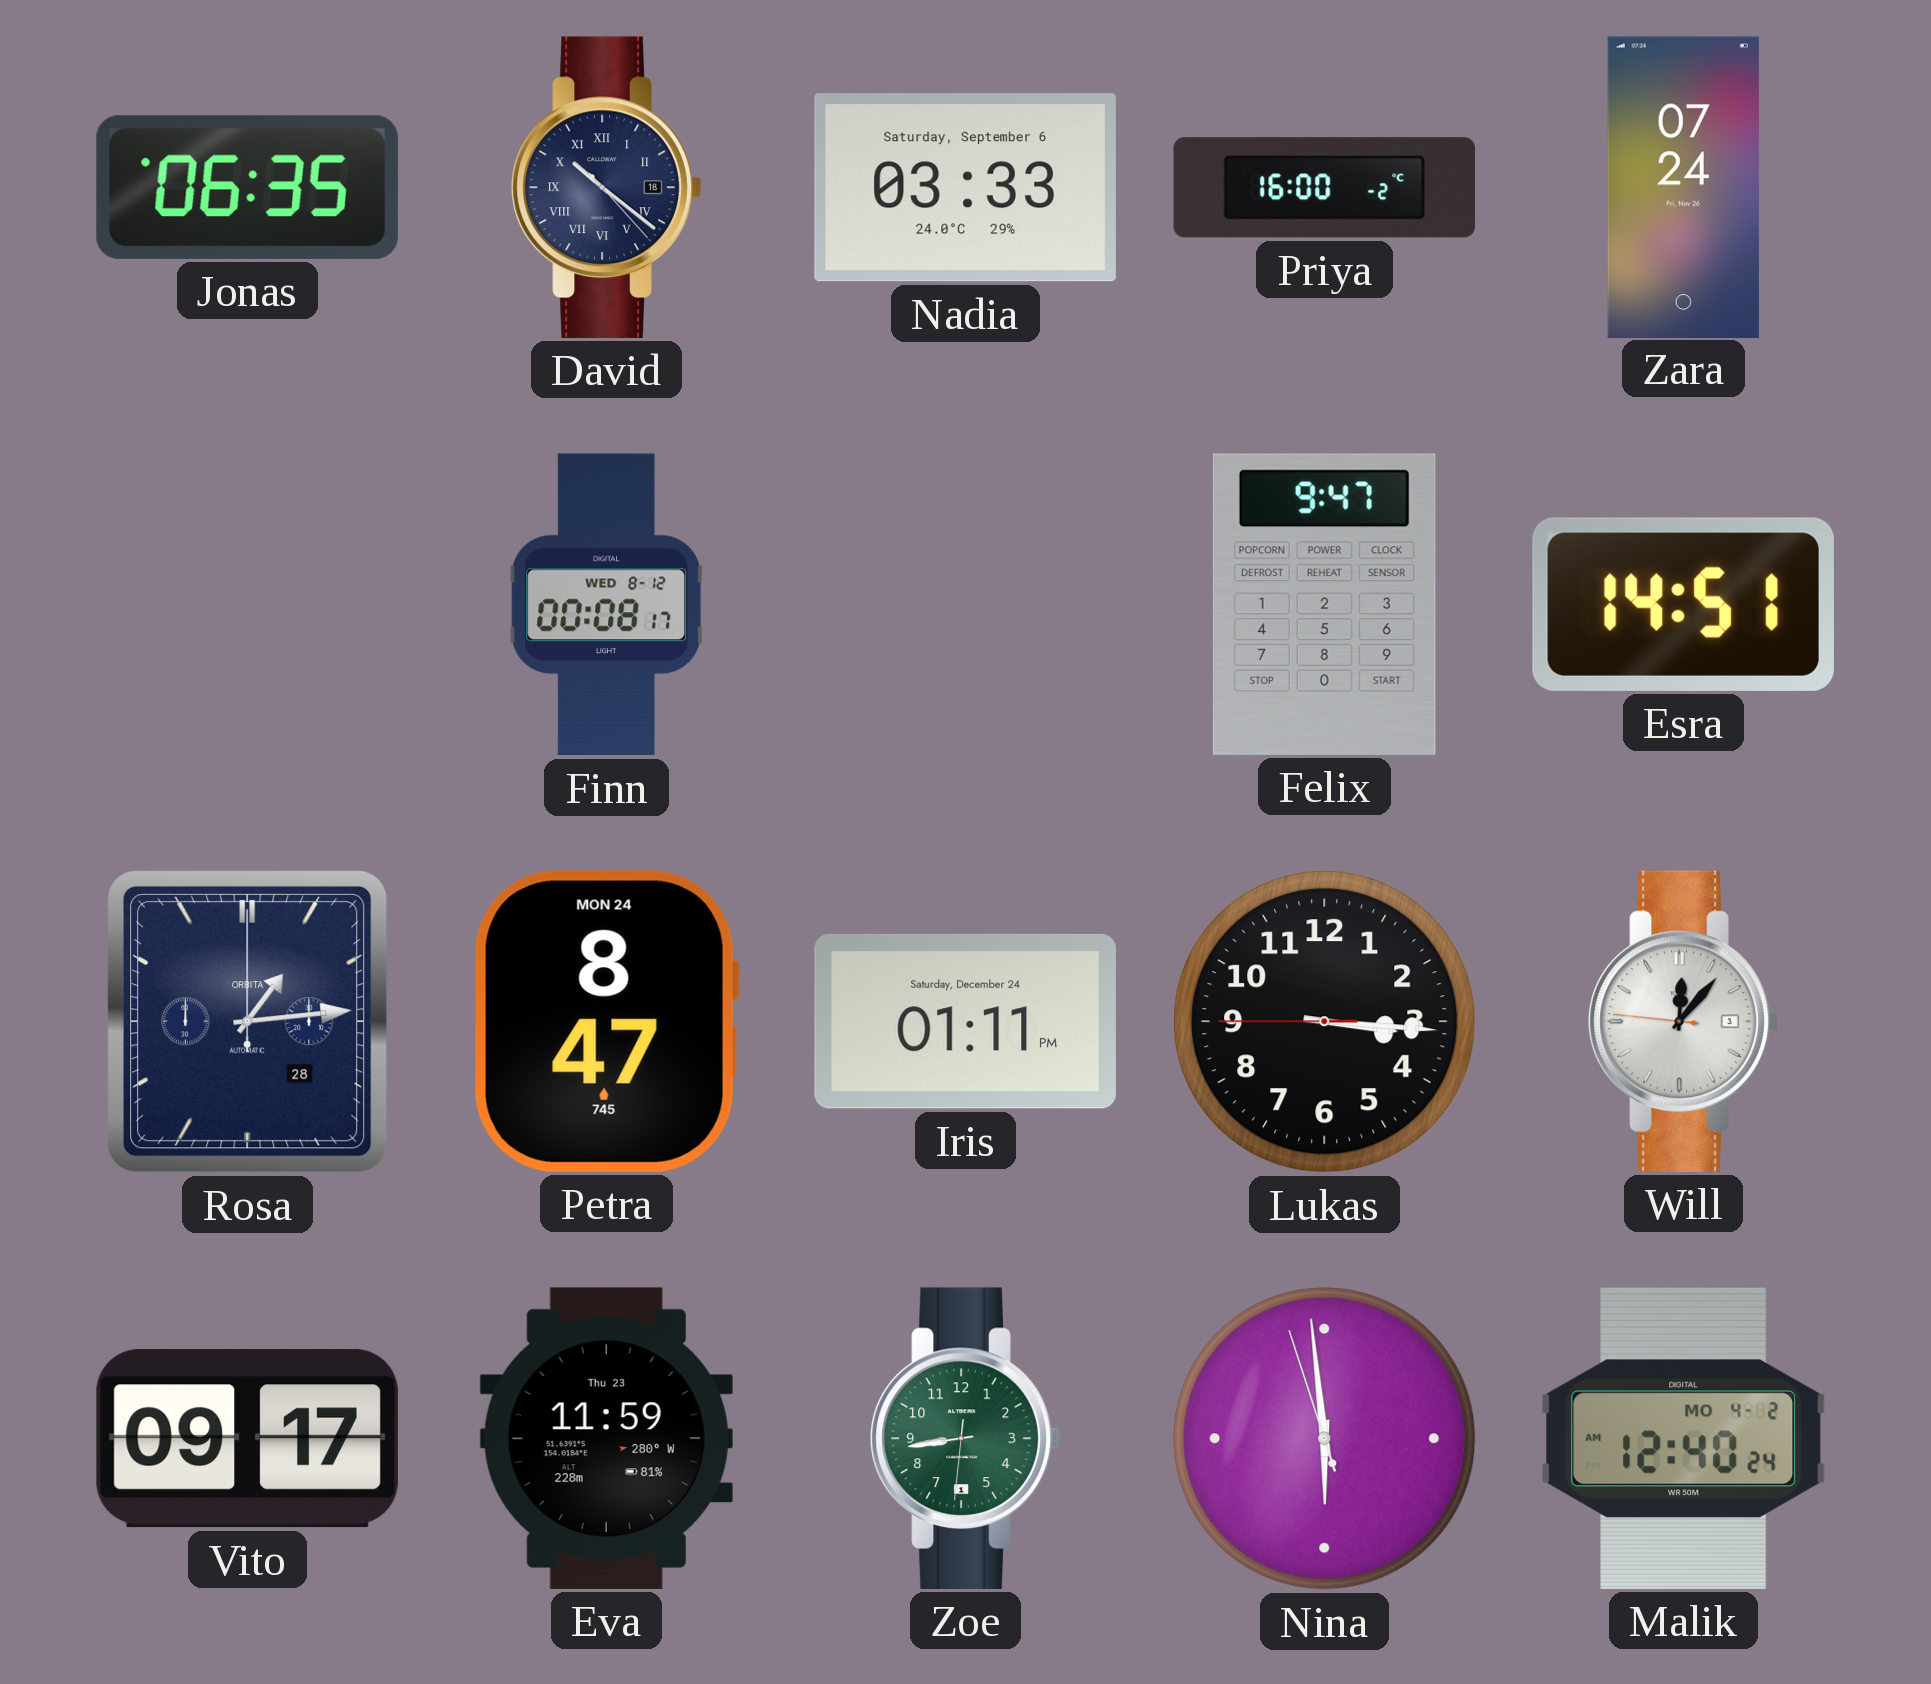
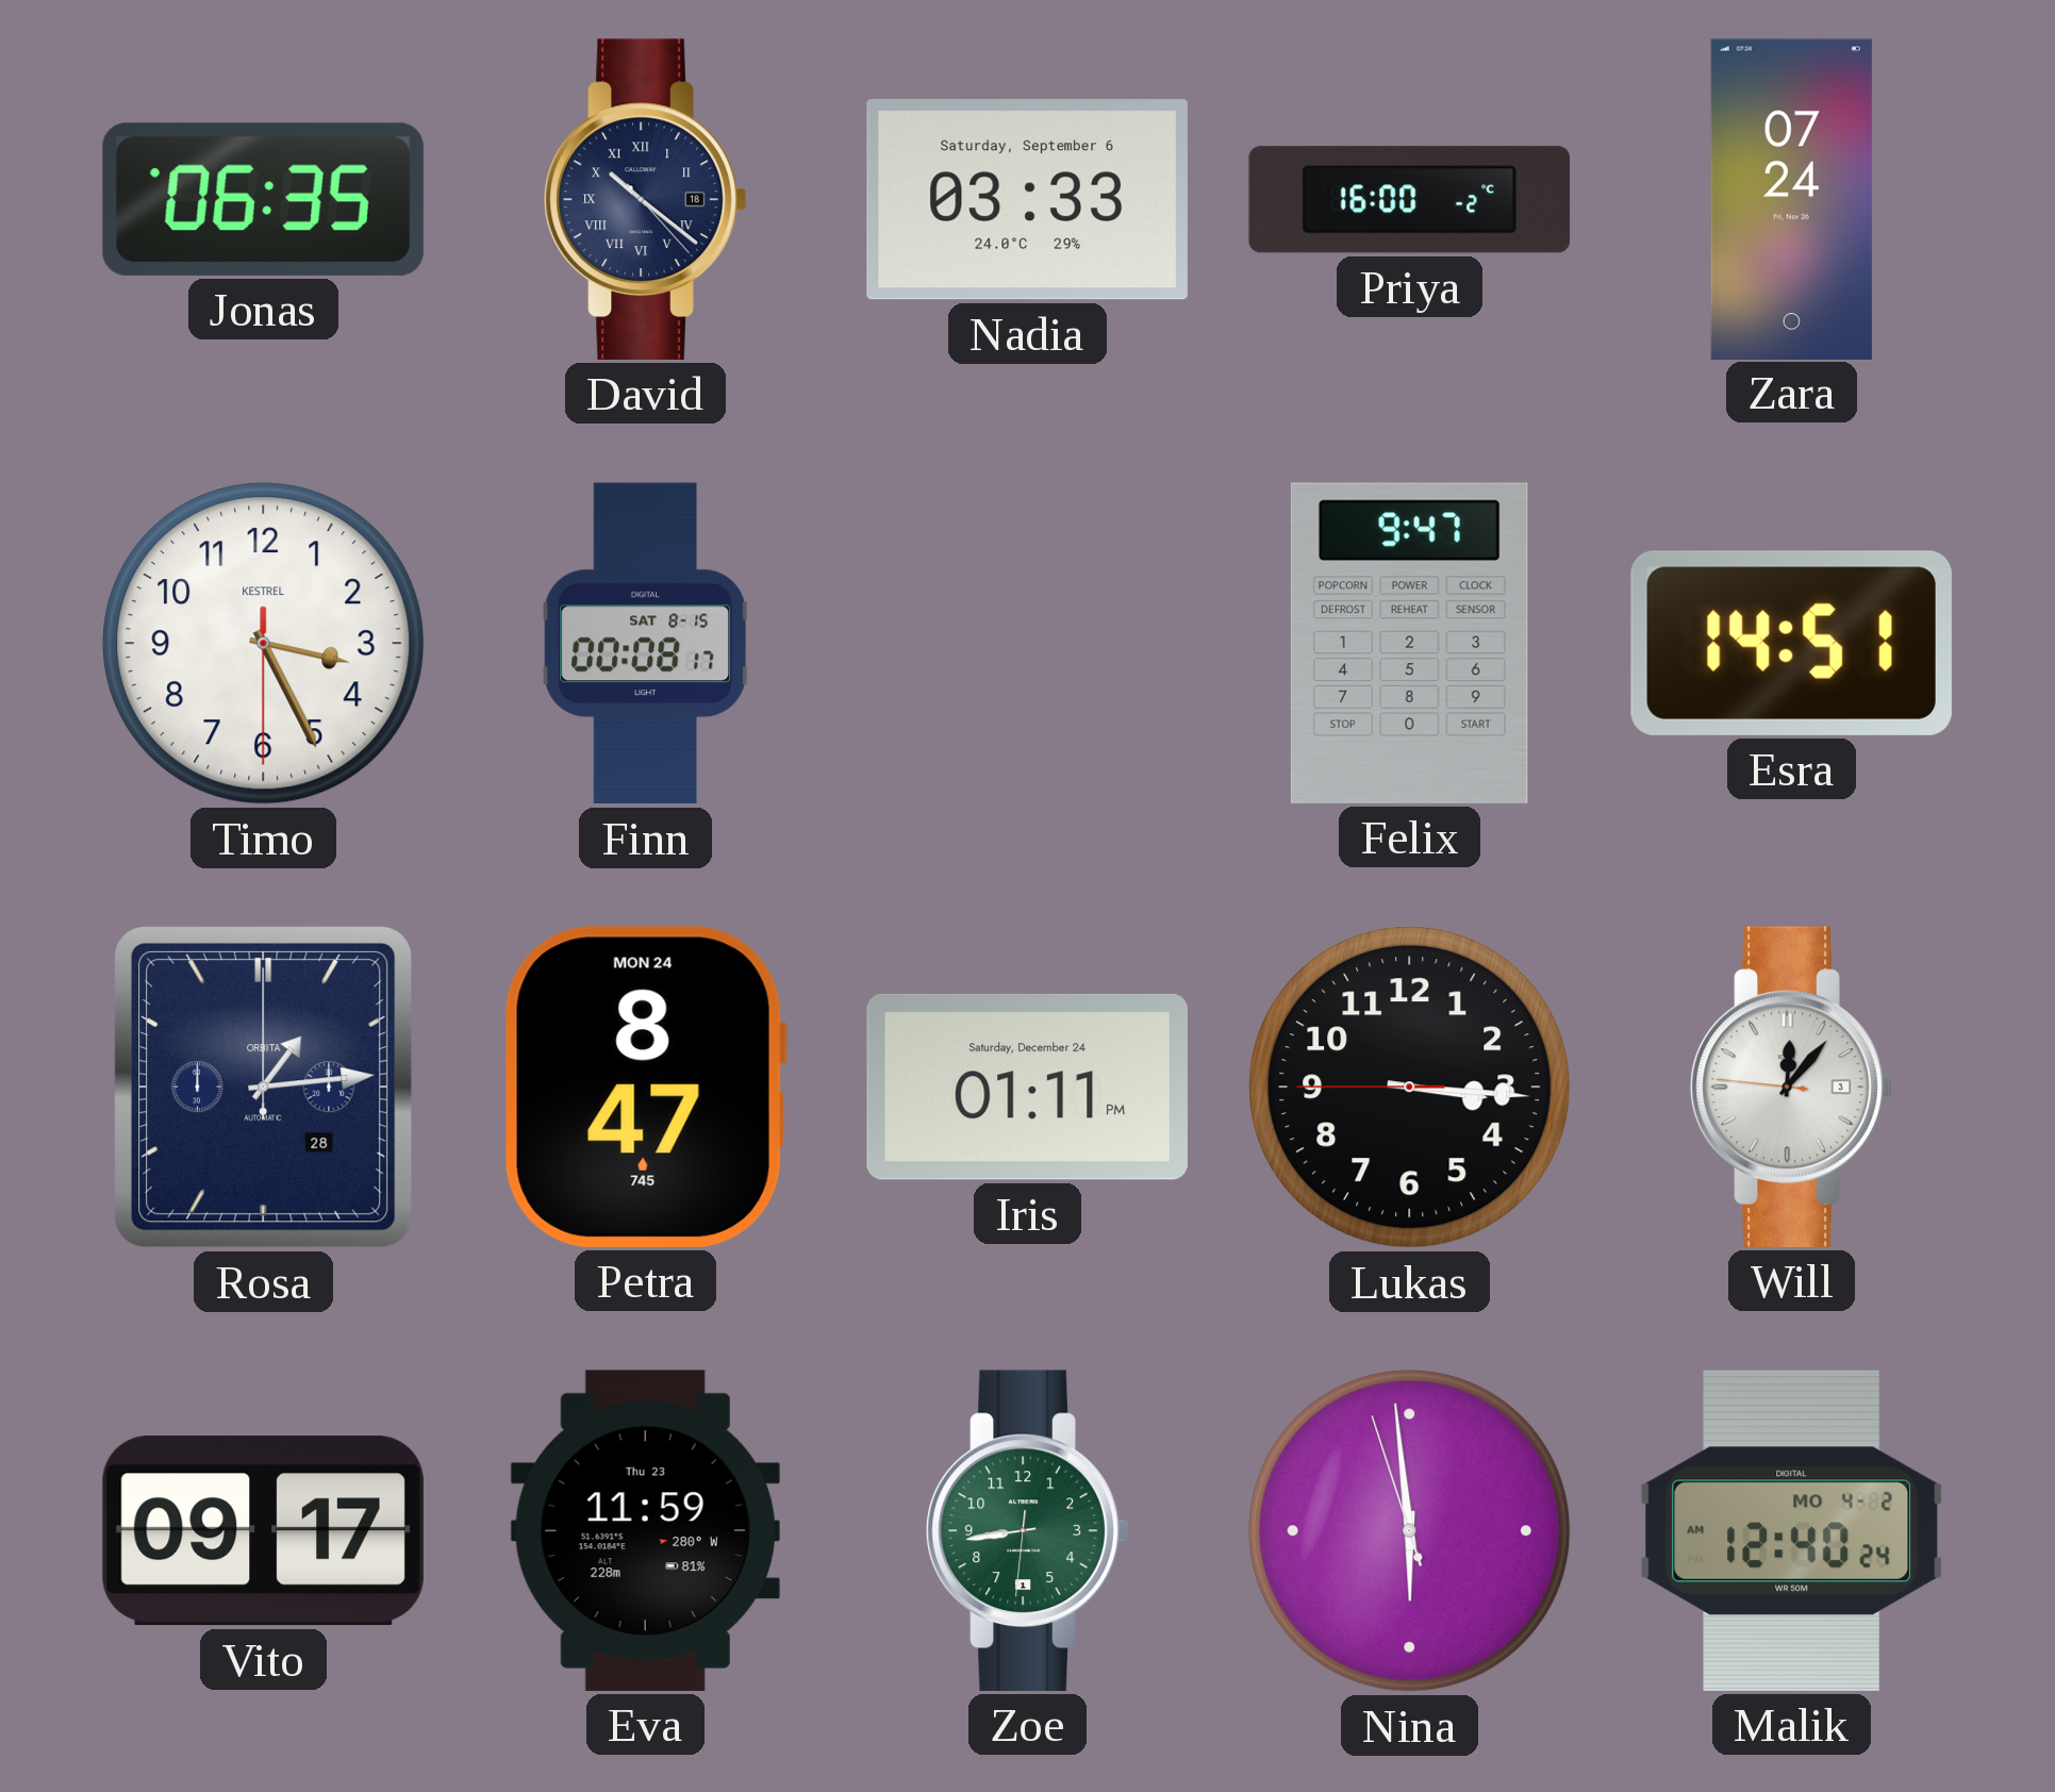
Timo: none -> 3:25 (264, 644)
Finn date: WED 8-12 -> SAT 8-15 (646, 644)
